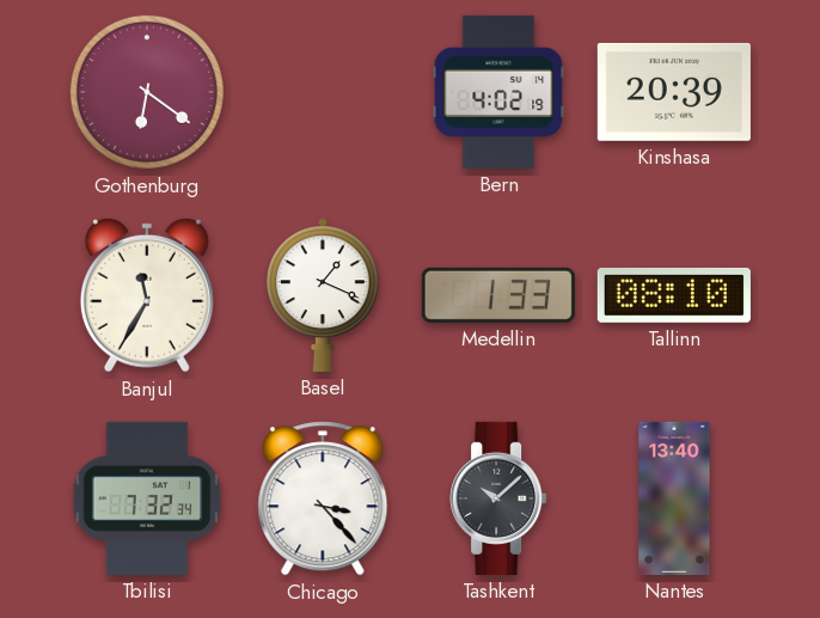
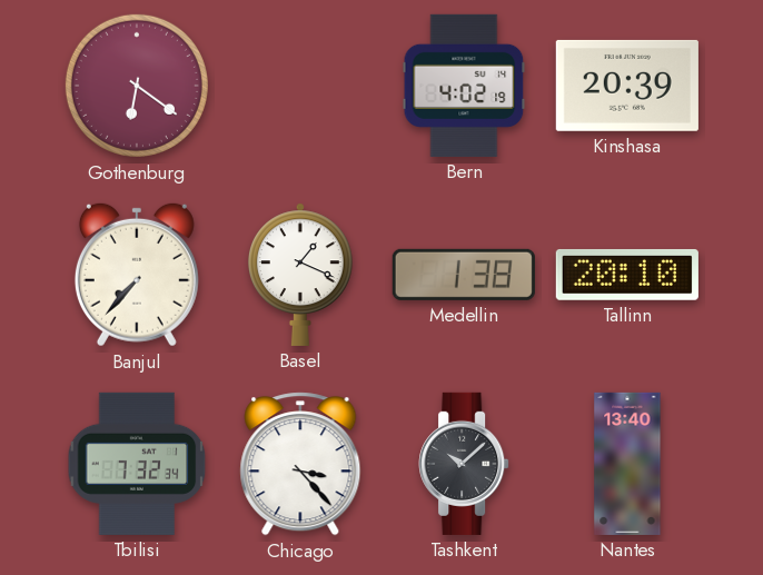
Banjul: 11:35 -> 7:37 (137, 275)
Medellin: 1:33 -> 1:38 (464, 275)
Tallinn: 08:10 -> 20:10 (627, 275)
